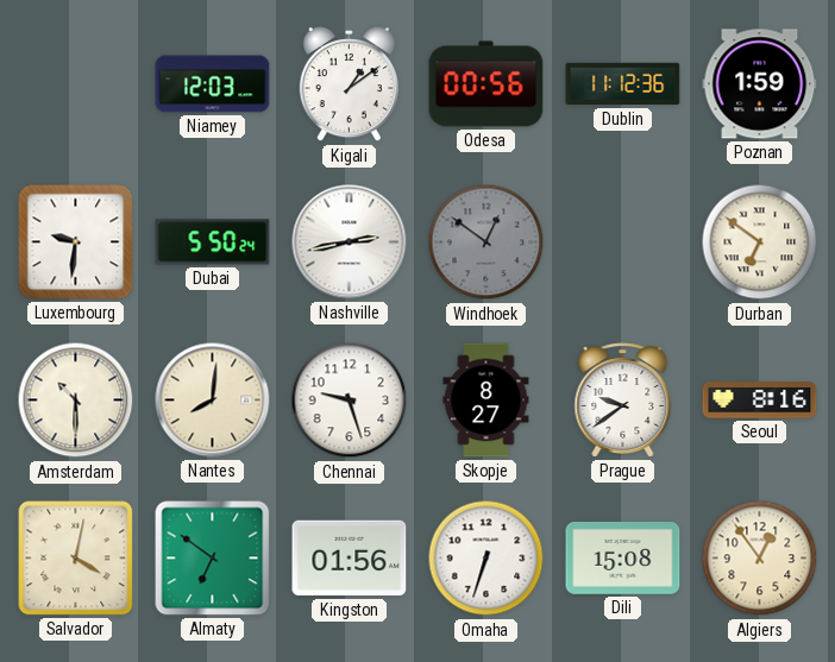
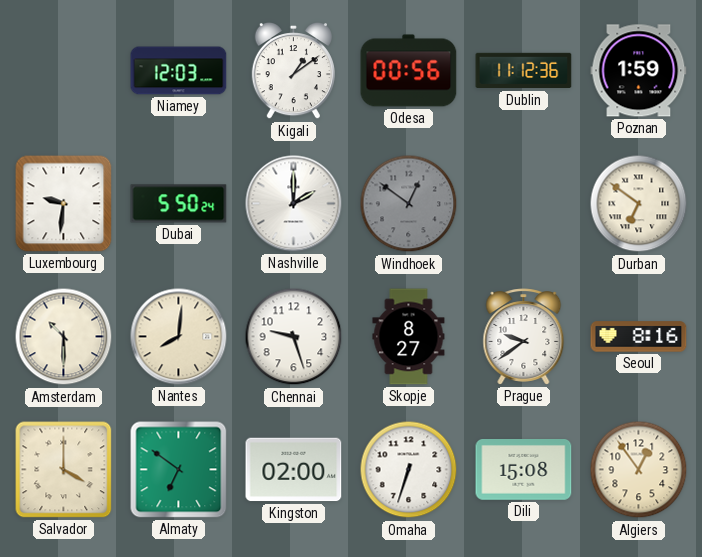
Nashville: 2:43 -> 2:00 (294, 204)
Salvador: 4:02 -> 4:00 (64, 470)
Kingston: 01:56 -> 02:00 (294, 470)
